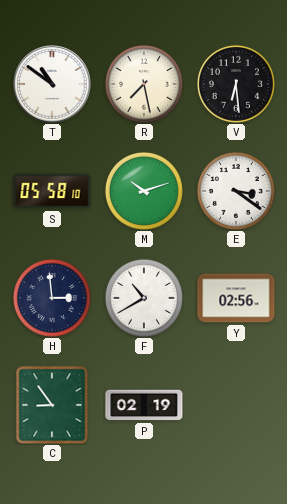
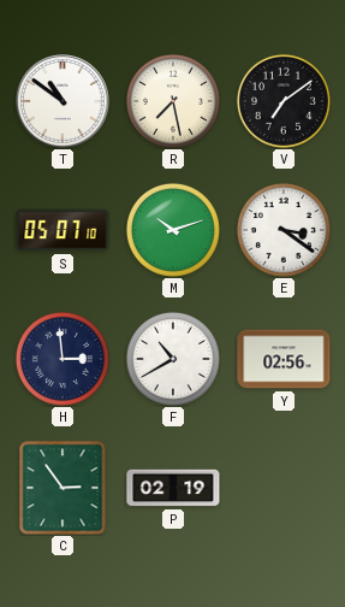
V: 6:29 -> 7:09 (284, 101)
S: 05:58 -> 05:07 (63, 230)
C: 8:54 -> 2:54 (63, 488)
